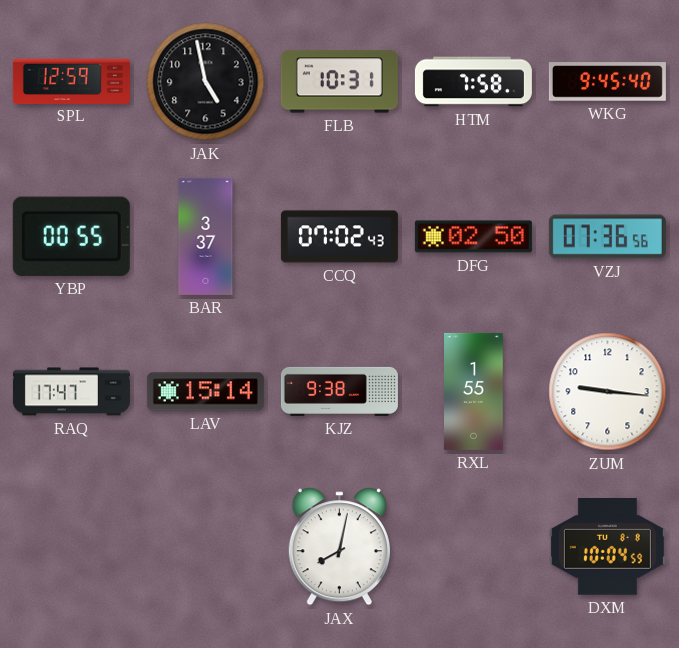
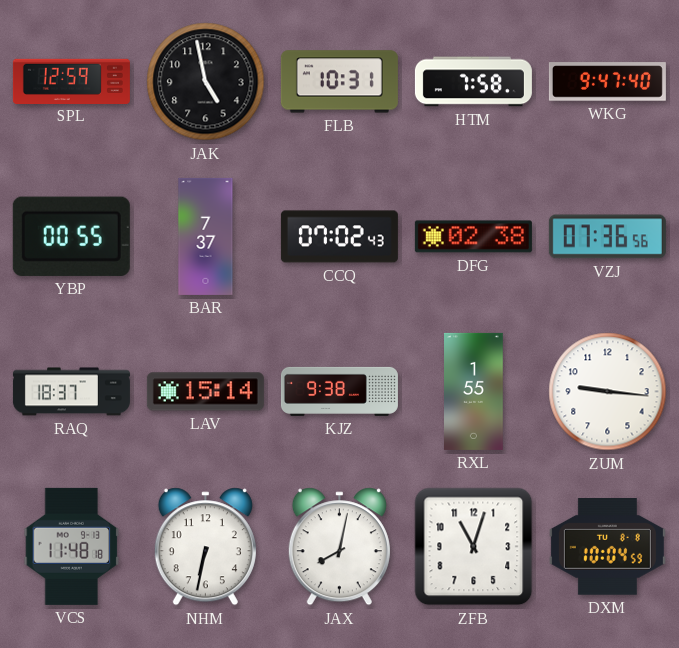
WKG: 9:45 -> 9:47 (607, 82)
BAR: 3:37 -> 7:37 (206, 236)
DFG: 02:50 -> 02:38 (473, 237)
RAQ: 17:47 -> 18:37 (71, 392)
VCS: none -> 11:48 (72, 546)
NHM: none -> 6:32 (205, 547)
ZFB: none -> 11:03 (474, 547)
